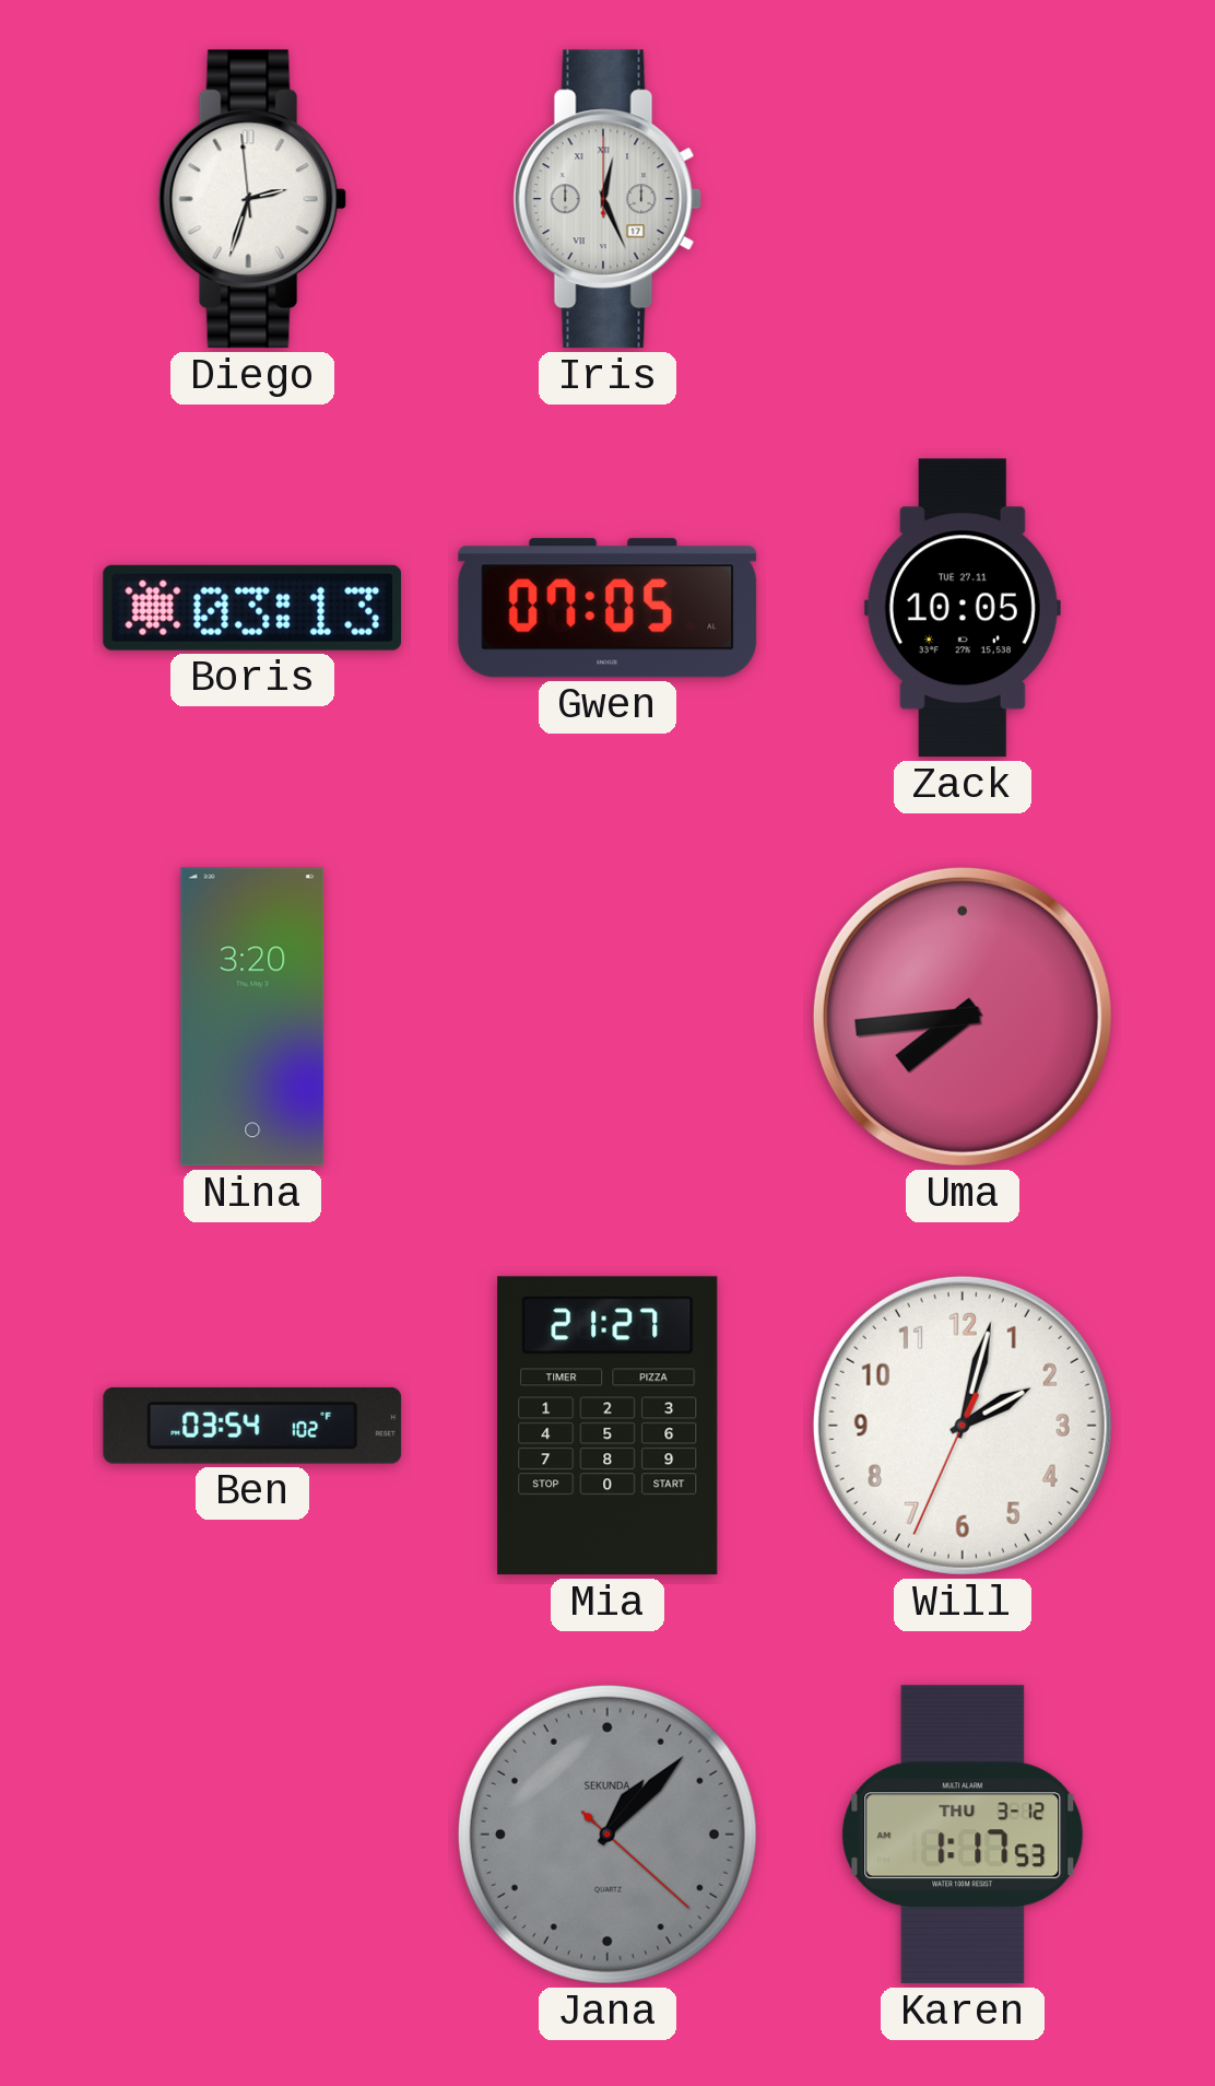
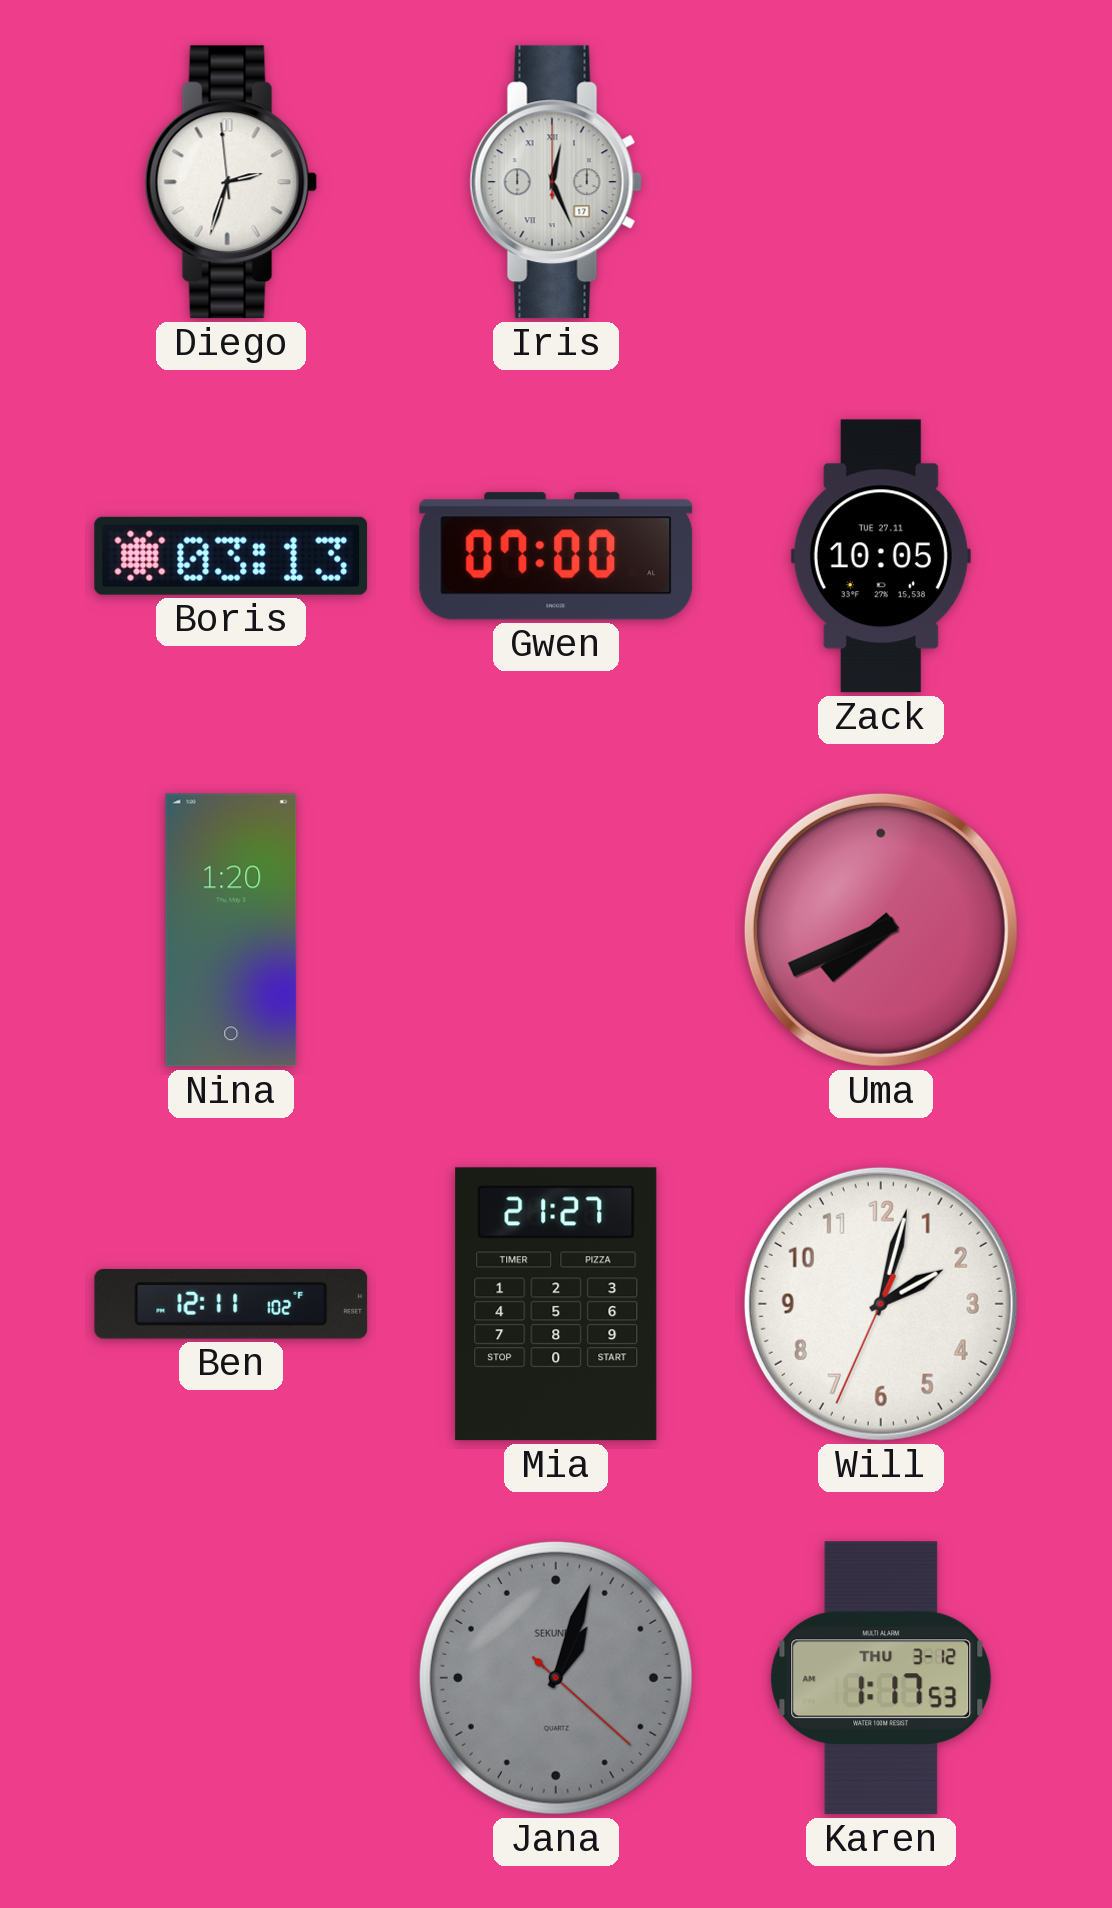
Gwen: 07:05 -> 07:00 (556, 556)
Nina: 3:20 -> 1:20 (231, 930)
Uma: 7:44 -> 7:41 (881, 930)
Ben: 03:54 -> 12:11 (231, 1304)
Jana: 1:07 -> 1:03 (556, 1678)
